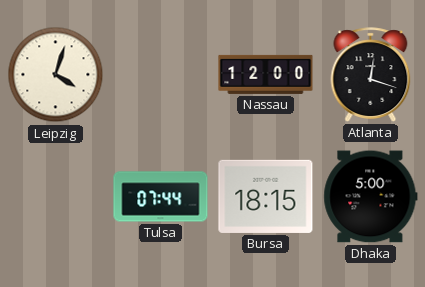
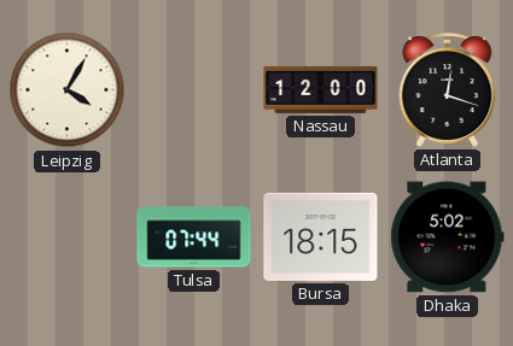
Leipzig: 4:03 -> 4:05 (68, 90)
Dhaka: 5:00 -> 5:02 (448, 237)
